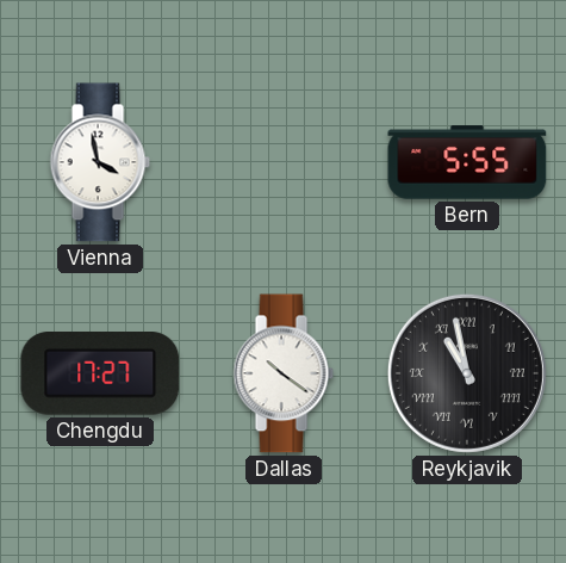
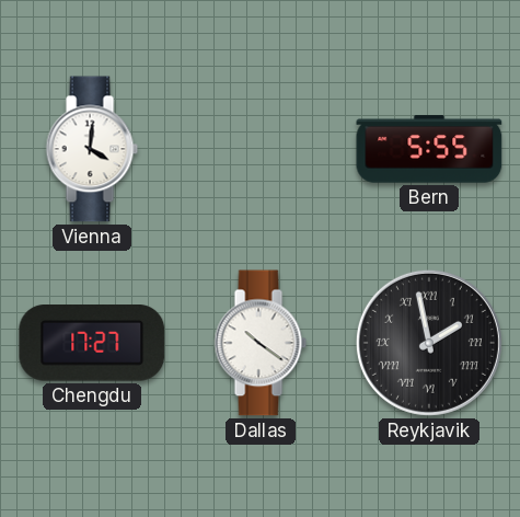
Vienna: 3:58 -> 4:01 (92, 149)
Reykjavik: 10:58 -> 1:58 (429, 343)
